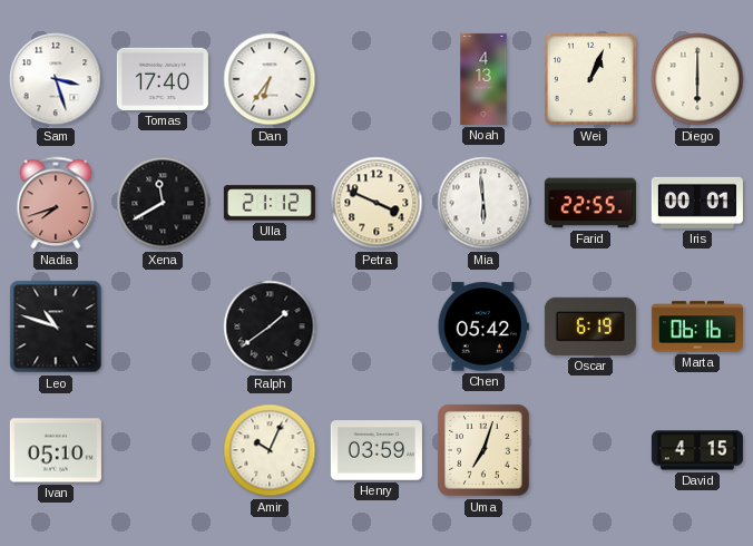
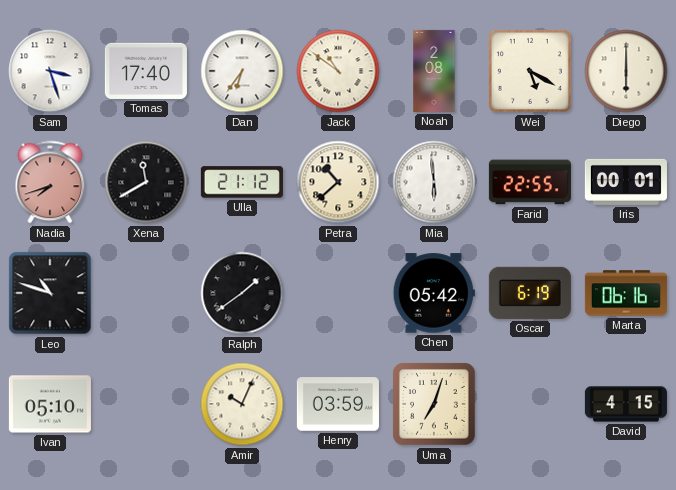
Jack: none -> 10:51 (338, 71)
Noah: 4:13 -> 2:08 (434, 71)
Wei: 1:04 -> 5:20 (530, 71)
Petra: 3:49 -> 10:38 (338, 182)
